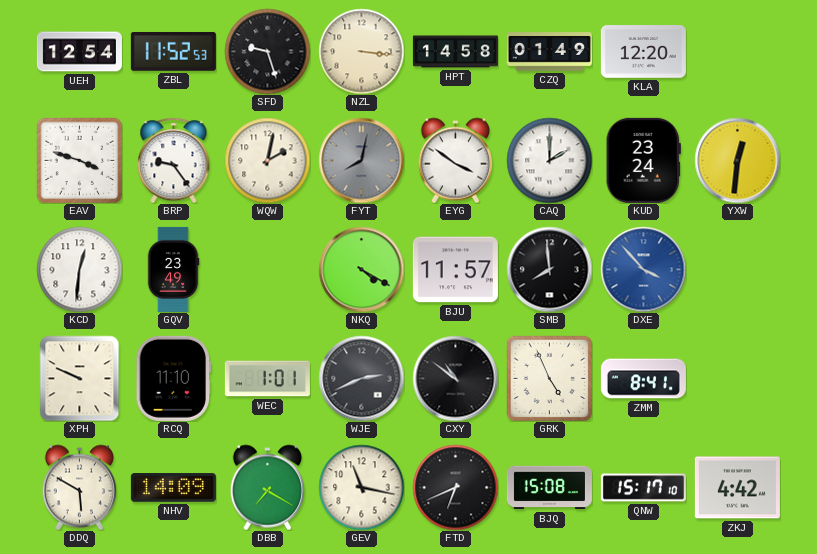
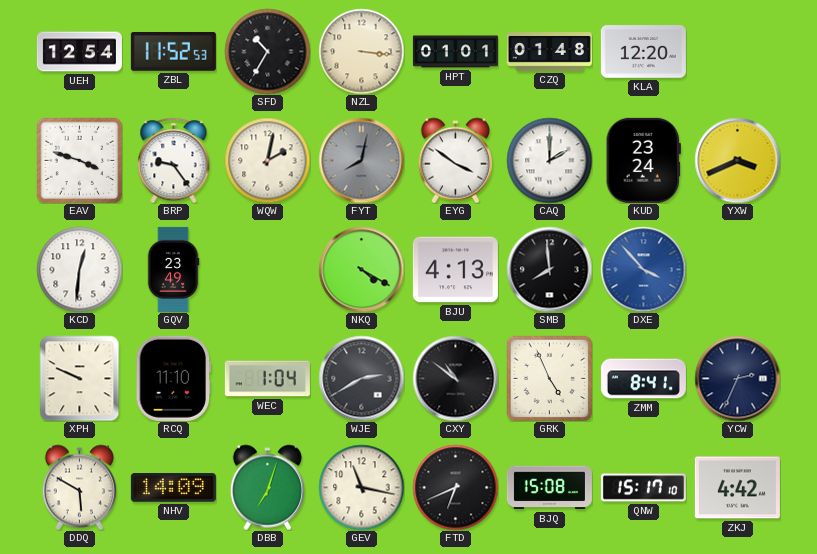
SFD: 9:27 -> 10:35 (267, 51)
HPT: 14:58 -> 01:01 (455, 52)
CZQ: 01:49 -> 01:48 (549, 52)
YXW: 12:31 -> 3:41 (737, 160)
BJU: 11:57 -> 4:13 (455, 270)
WEC: 1:01 -> 1:04 (267, 379)
WJE: 2:41 -> 2:40 (361, 378)
YCW: none -> 2:34 (737, 378)
DBB: 7:20 -> 7:03 (267, 487)
